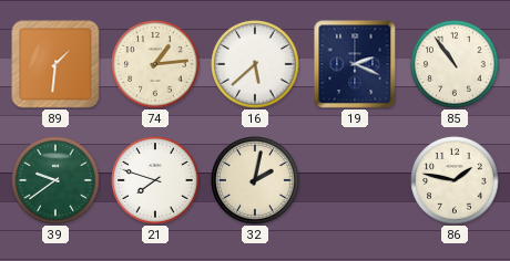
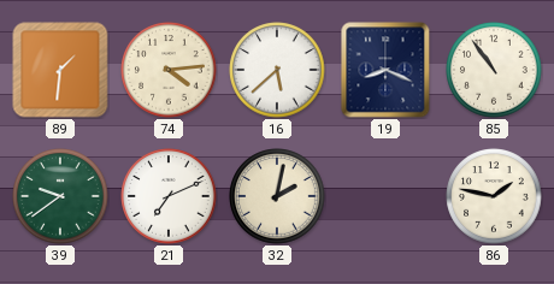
74: 1:14 -> 4:14 (169, 70)
19: 2:19 -> 8:19 (385, 70)
21: 7:48 -> 7:11 (169, 196)
